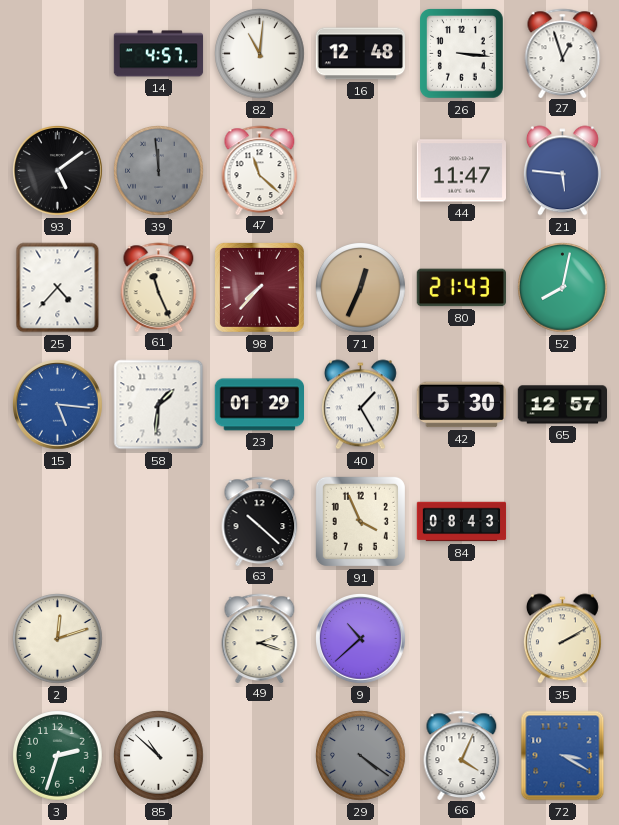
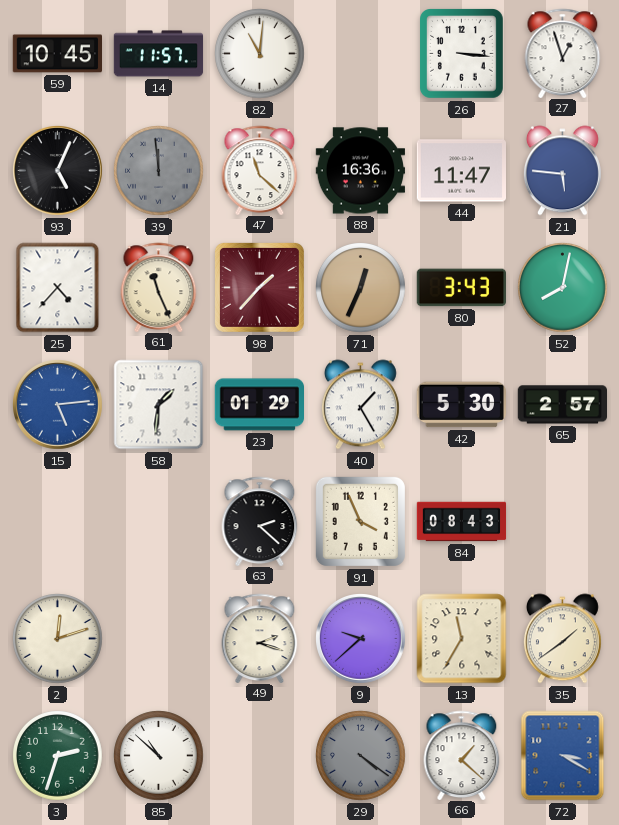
59: none -> 10:45 (57, 54)
14: 4:57 -> 11:57 (159, 54)
16: 12:48 -> none (360, 54)
93: 5:09 -> 5:04 (58, 171)
88: none -> 16:36 (361, 171)
98: 7:37 -> 1:37 (259, 287)
80: 21:43 -> 3:43 (461, 288)
15: 5:16 -> 5:14 (58, 405)
65: 12:57 -> 2:57 (562, 405)
63: 10:22 -> 2:22 (260, 521)
9: 10:38 -> 9:38 (361, 639)
13: none -> 11:35 (462, 639)
35: 2:10 -> 1:39 (562, 639)
66: 4:04 -> 1:22 (462, 755)
